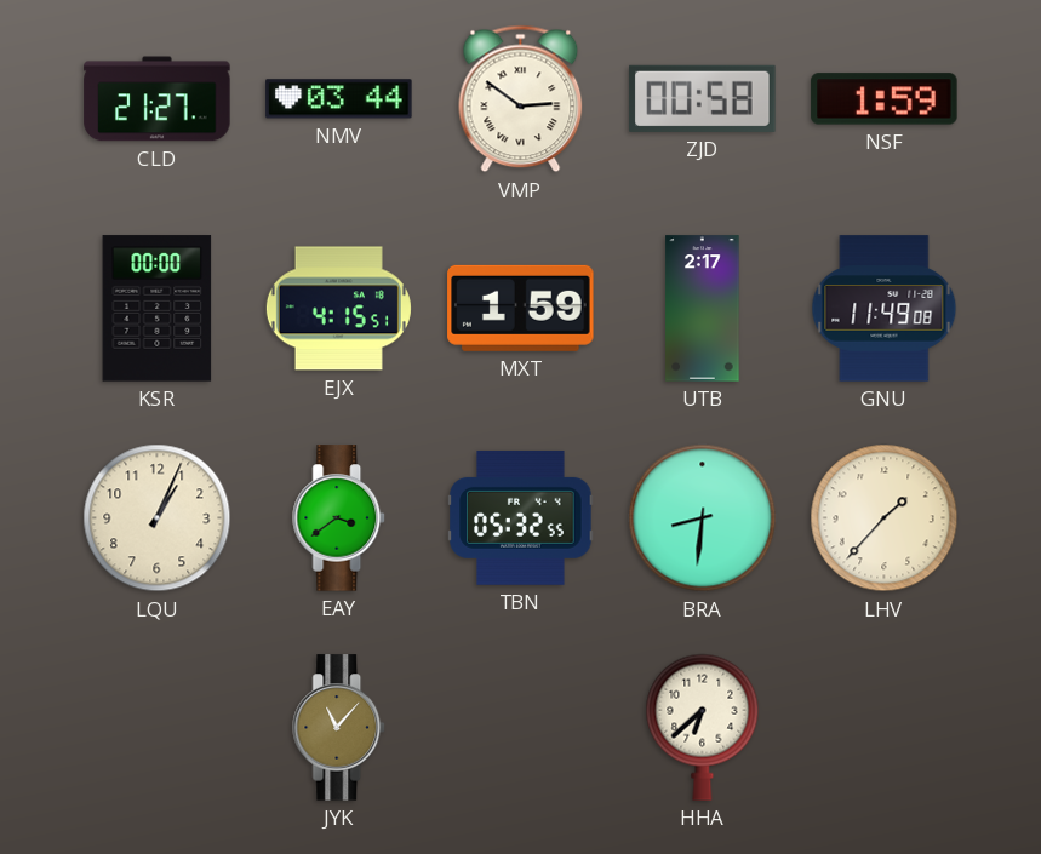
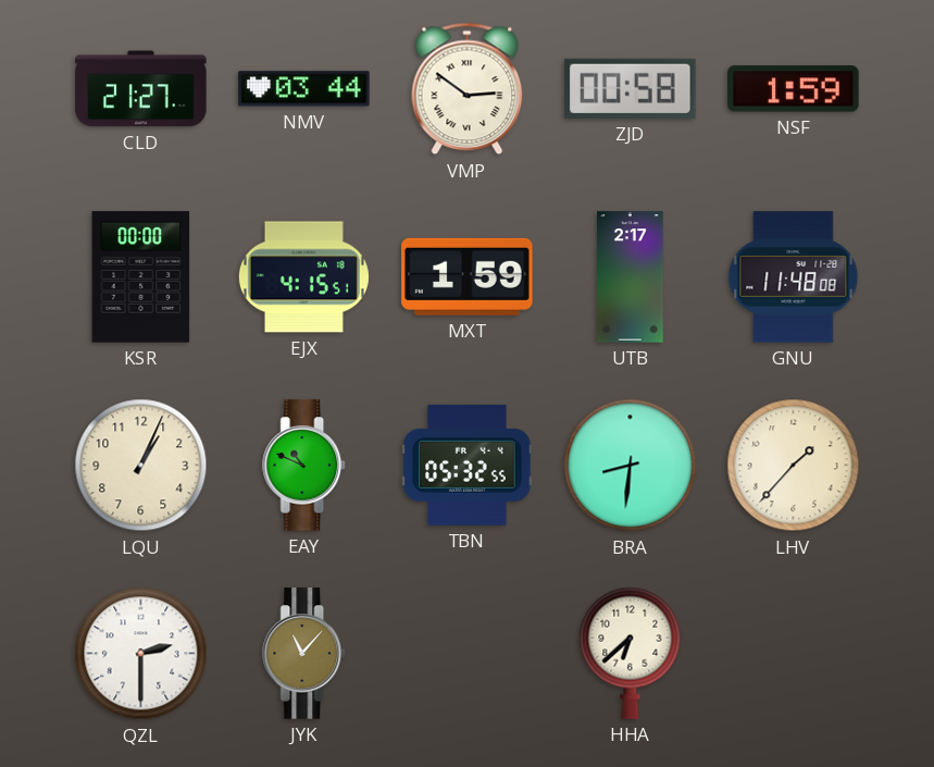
GNU: 11:49 -> 11:48 (794, 277)
EAY: 3:39 -> 10:49 (304, 466)
QZL: none -> 2:30 (141, 654)
